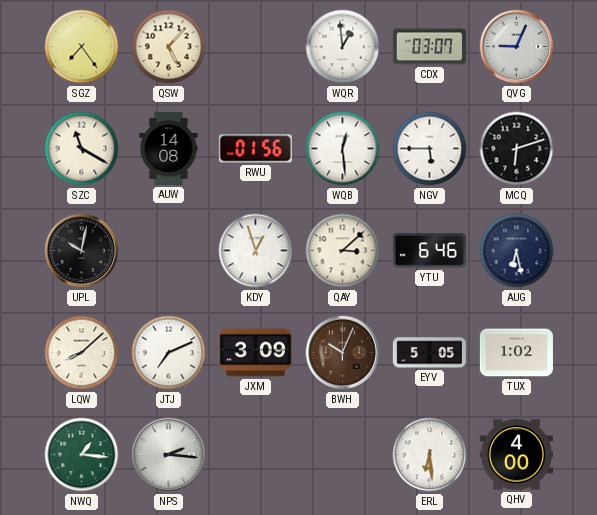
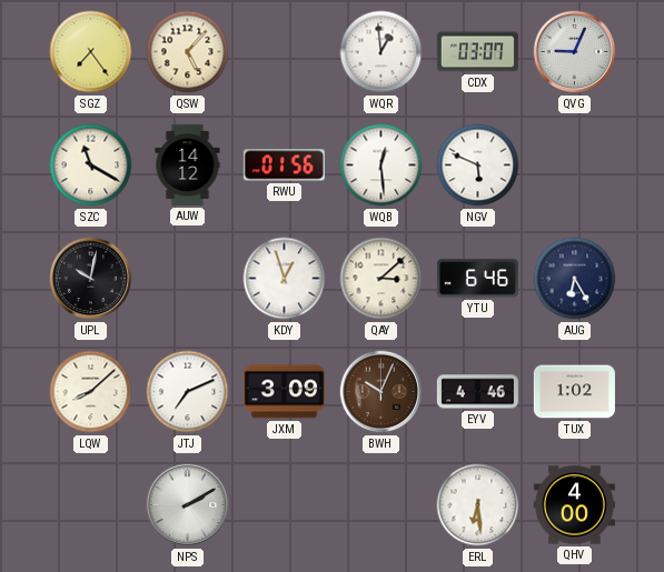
AUW: 14:08 -> 14:12 (188, 164)
NGV: 5:45 -> 5:49 (478, 165)
MCQ: 6:12 -> none (517, 149)
AUG: 6:28 -> 6:25 (575, 279)
EYV: 5:05 -> 4:46 (477, 392)
NWQ: 1:16 -> none (82, 455)
NPS: 2:16 -> 2:10 (188, 505)
